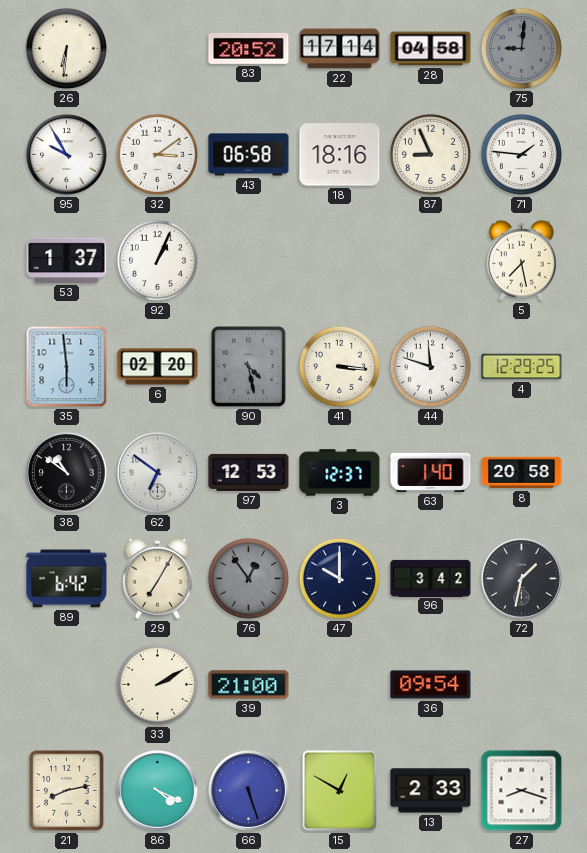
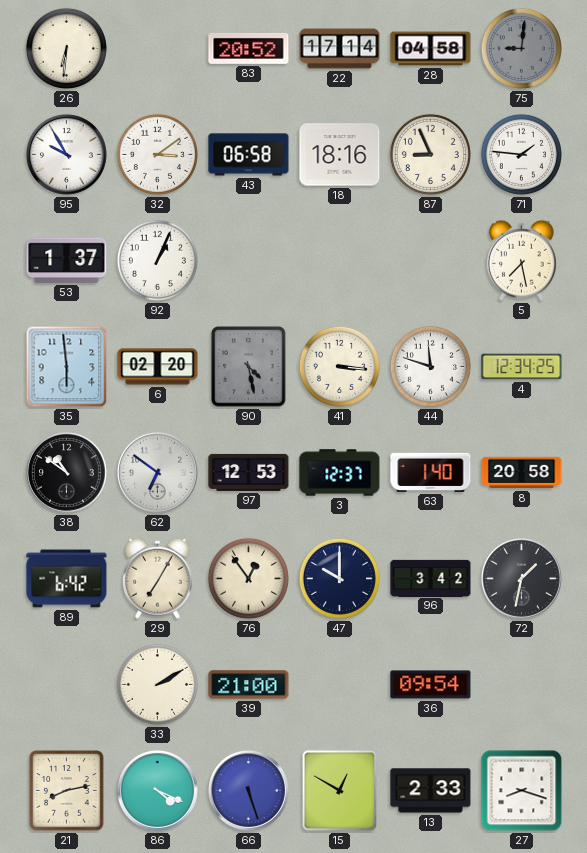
4: 12:29 -> 12:34 (522, 367)
76 dial: grey -> cream (248, 578)
